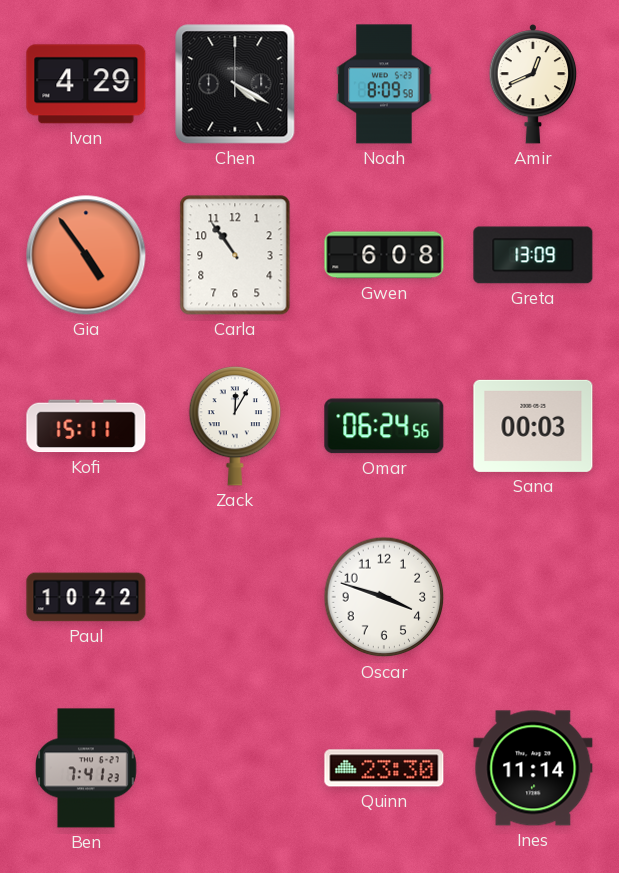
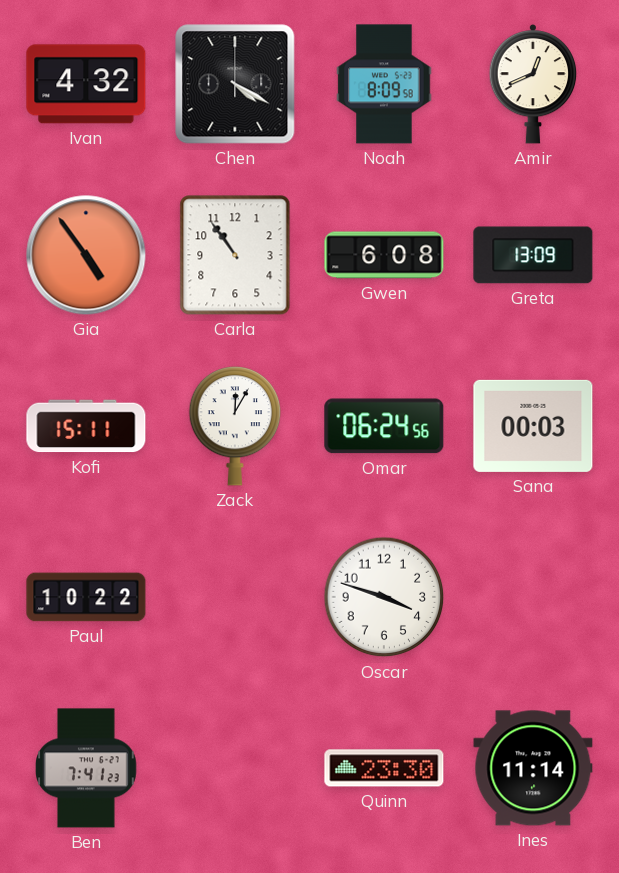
Ivan: 4:29 -> 4:32 (86, 84)
